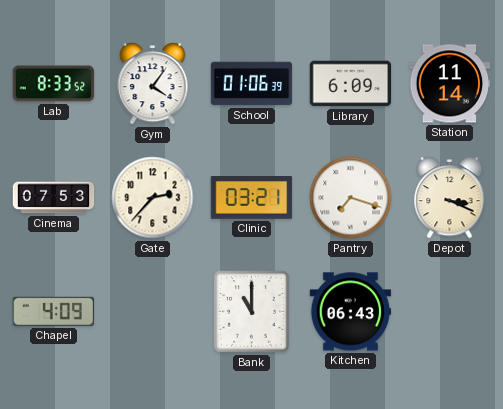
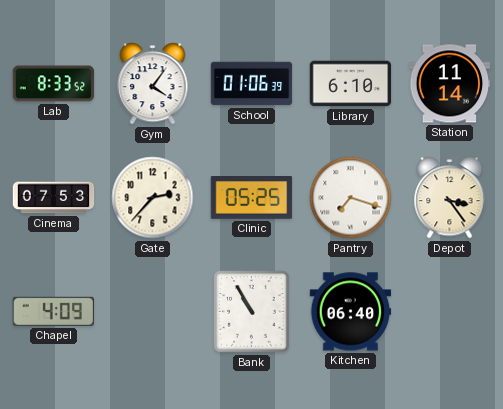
Library: 6:09 -> 6:10 (351, 84)
Clinic: 03:21 -> 05:25 (252, 198)
Depot: 3:19 -> 3:24 (450, 198)
Bank: 11:00 -> 10:55 (252, 312)
Kitchen: 06:43 -> 06:40 (351, 312)
